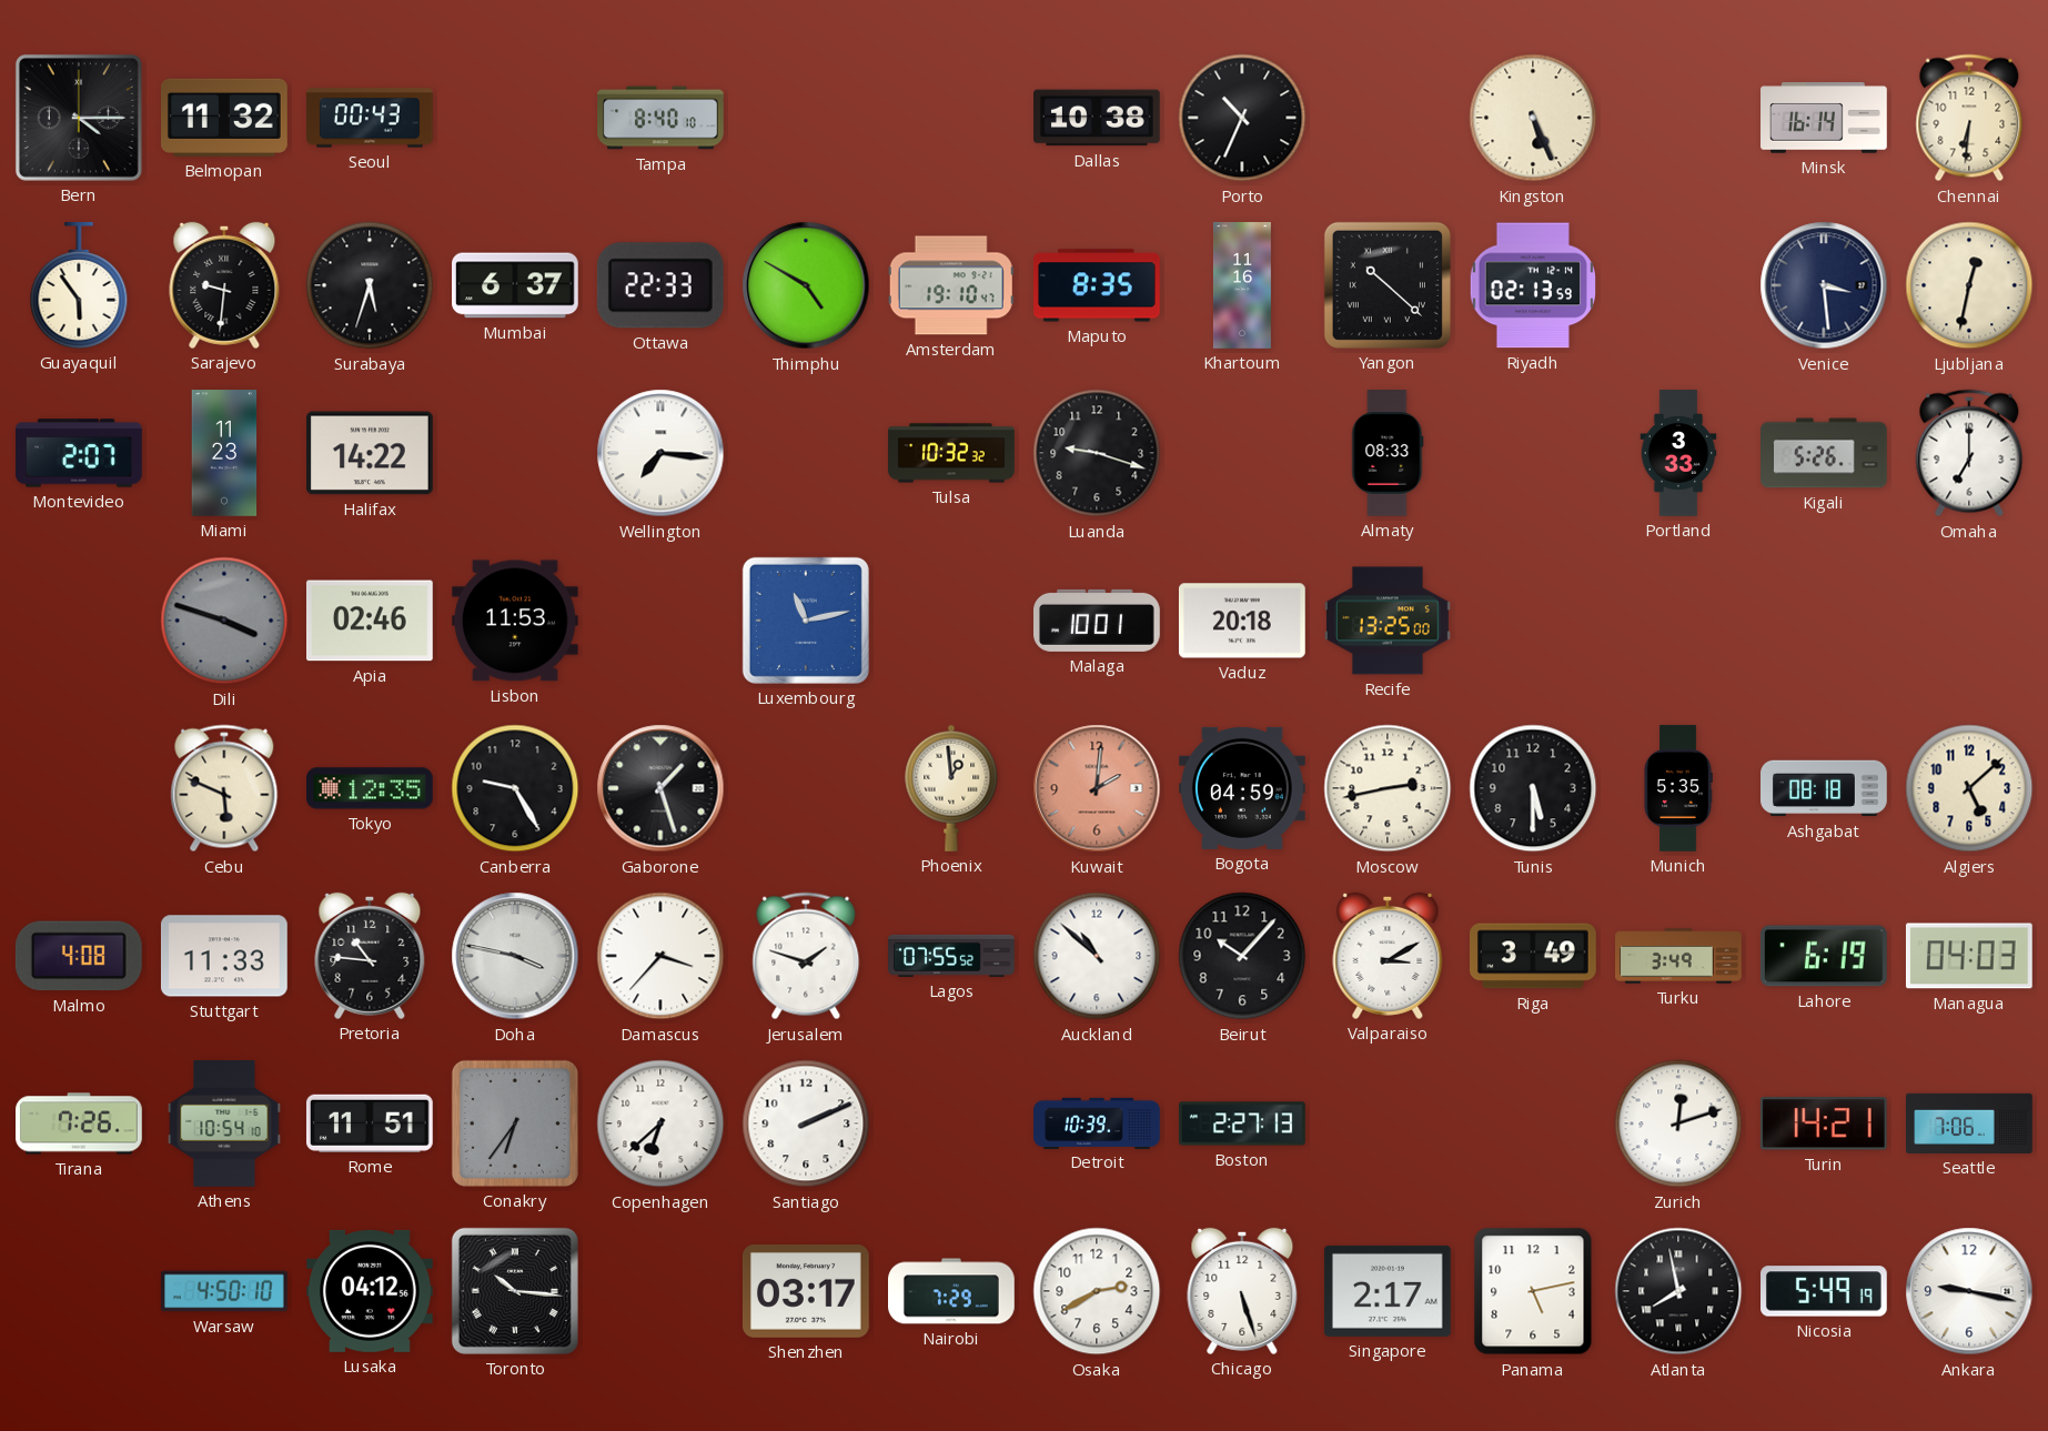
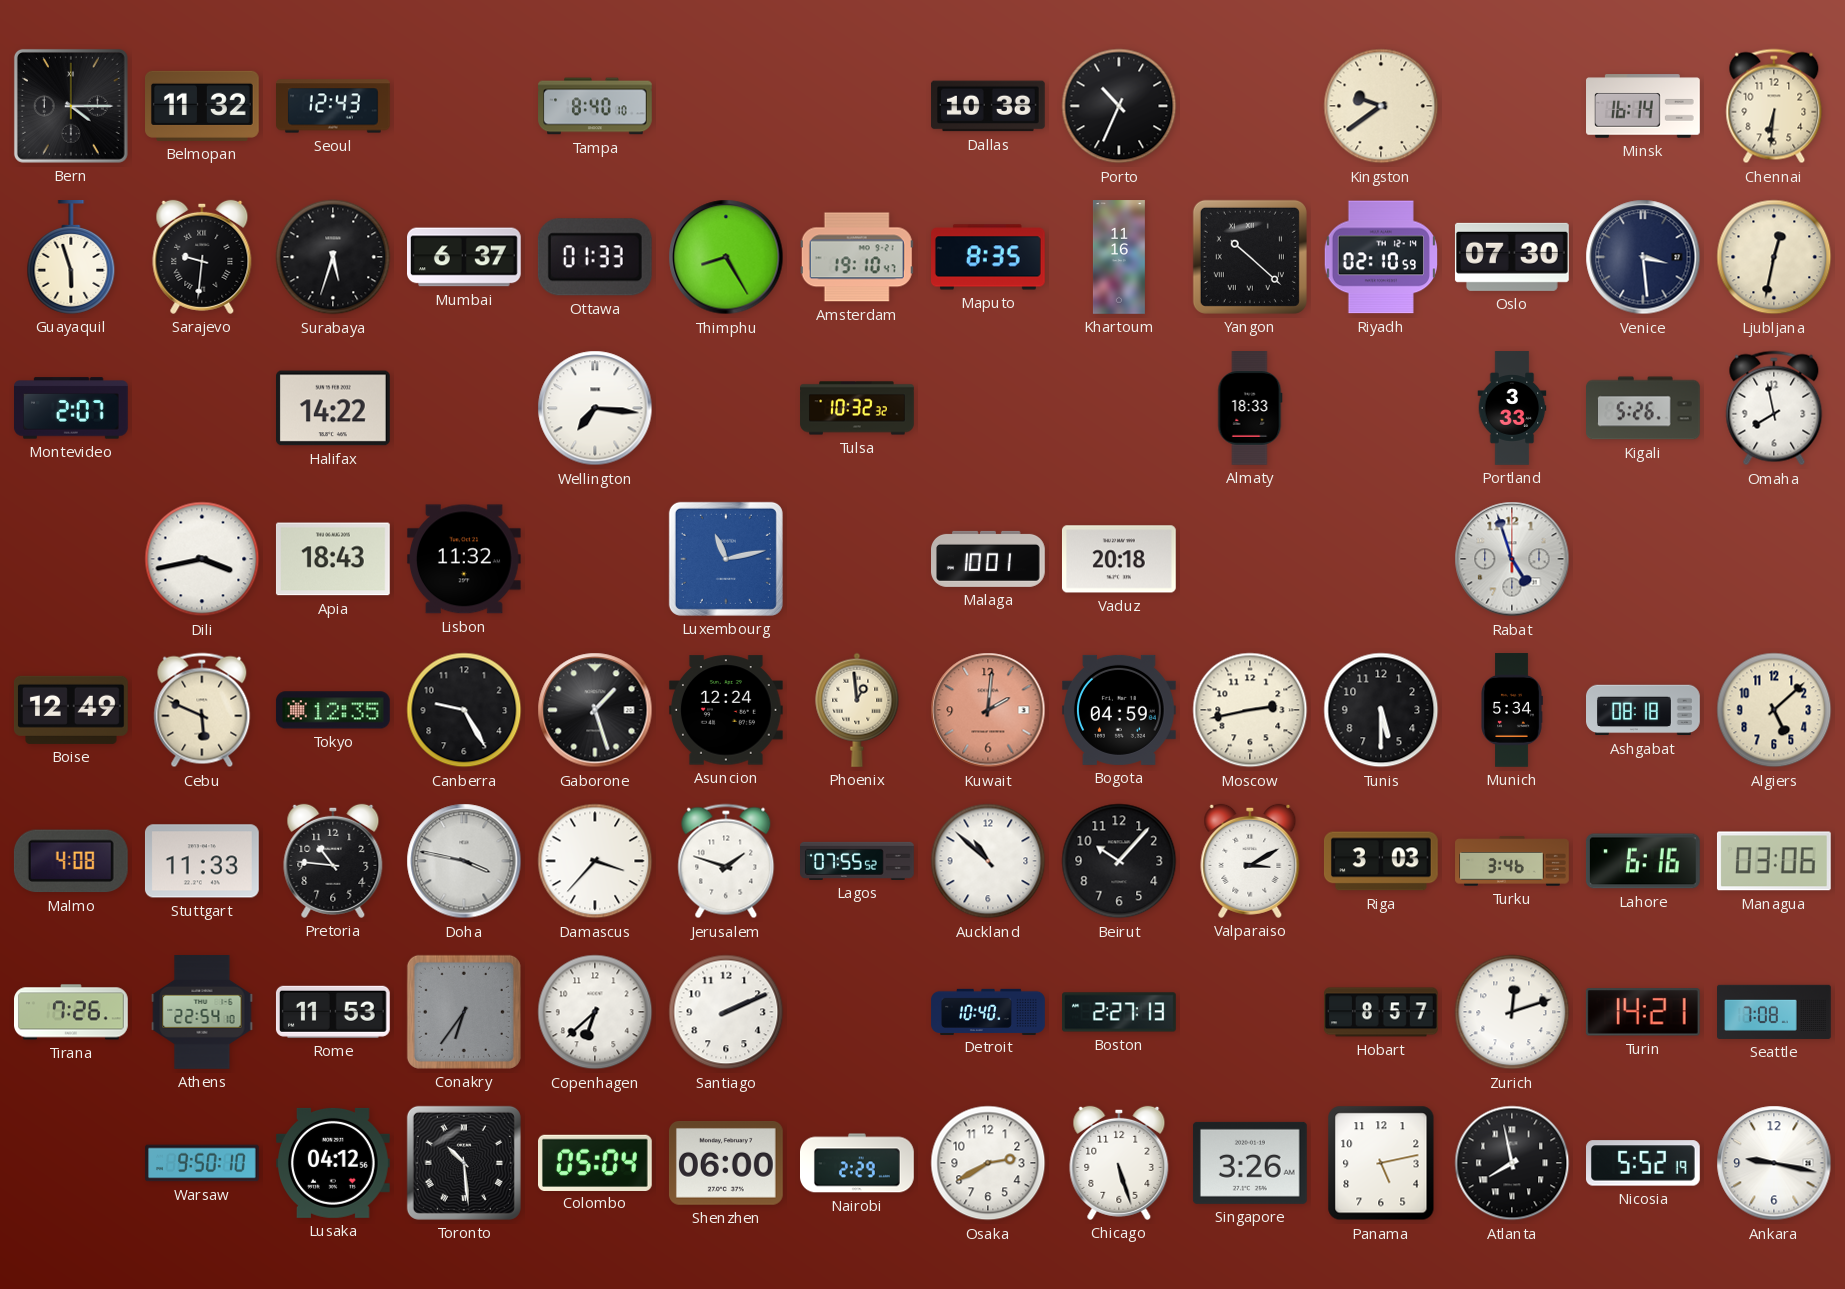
Seoul: 00:43 -> 12:43 (334, 106)
Kingston: 5:26 -> 9:39 (1381, 106)
Guayaquil: 5:54 -> 5:57 (71, 258)
Ottawa: 22:33 -> 01:33 (595, 257)
Thimphu: 4:50 -> 8:25 (726, 257)
Riyadh: 02:13 -> 02:10 (1380, 257)
Oslo: none -> 07:30 (1512, 257)
Miami: 11:23 -> none (224, 453)
Luanda: 9:18 -> none (1097, 453)
Almaty: 08:33 -> 18:33 (1250, 409)
Omaha: 7:00 -> 7:58 (1774, 408)
Dili: 3:48 -> 3:43 (202, 559)
Dili dial: grey -> white (202, 559)
Apia: 02:46 -> 18:43 (333, 559)
Lisbon: 11:53 -> 11:32 (464, 559)
Recife: 13:25 -> none (1389, 621)
Rabat: none -> 4:57 (1512, 559)
Boise: none -> 12:49 (71, 710)
Asuncion: none -> 12:24 (726, 710)
Munich: 5:35 -> 5:34 (1512, 710)
Riga: 3:49 -> 3:03 (1381, 861)
Turku: 3:49 -> 3:46 (1512, 861)
Lahore: 6:19 -> 6:16 (1643, 861)
Managua: 04:03 -> 03:06 (1774, 861)
Athens: 10:54 -> 22:54 (202, 1013)
Rome: 11:51 -> 11:53 (333, 1012)
Detroit: 10:39 -> 10:40 (988, 1011)
Hobart: none -> 8:57 (1381, 1012)
Seattle: 7:06 -> 7:08 (1775, 1012)
Warsaw: 4:50 -> 9:50 (202, 1163)
Toronto: 10:16 -> 10:29 (464, 1163)
Colombo: none -> 05:04 (596, 1162)
Shenzhen: 03:17 -> 06:00 (726, 1164)
Nairobi: 7:29 -> 2:29 (858, 1163)
Singapore: 2:17 -> 3:26 (1250, 1163)
Nicosia: 5:49 -> 5:52 (1644, 1163)
